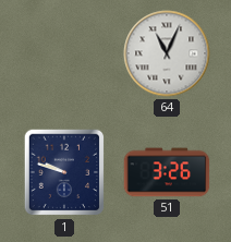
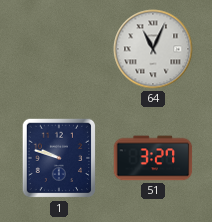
51: 3:26 -> 3:27 (153, 158)
